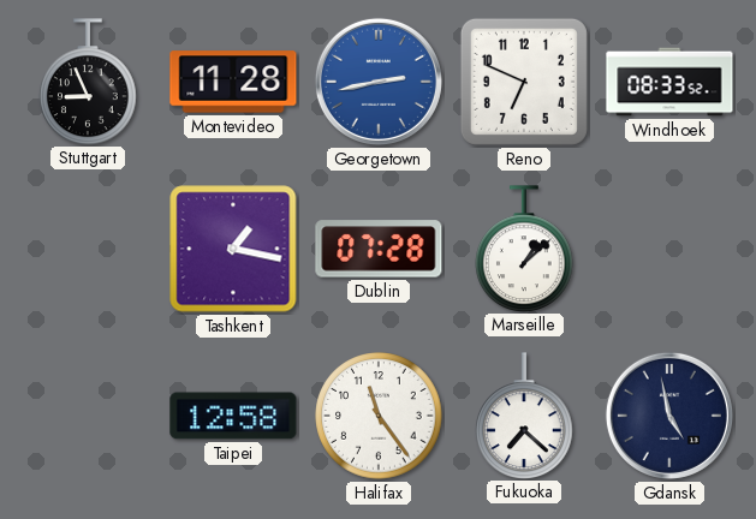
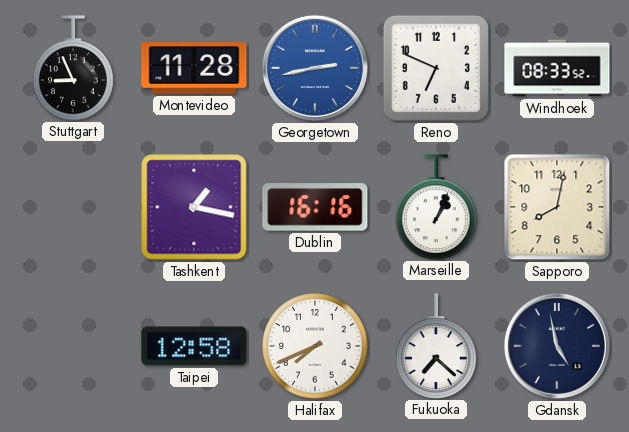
Dublin: 07:28 -> 16:16 (315, 207)
Marseille: 1:08 -> 1:04 (436, 207)
Sapporo: none -> 8:02 (557, 207)
Halifax: 11:24 -> 7:41 (315, 346)
